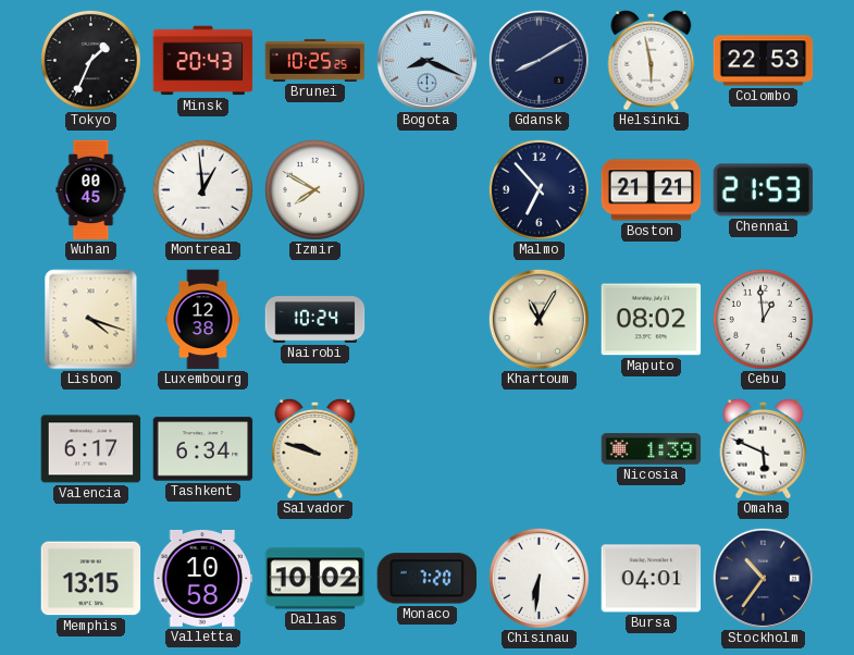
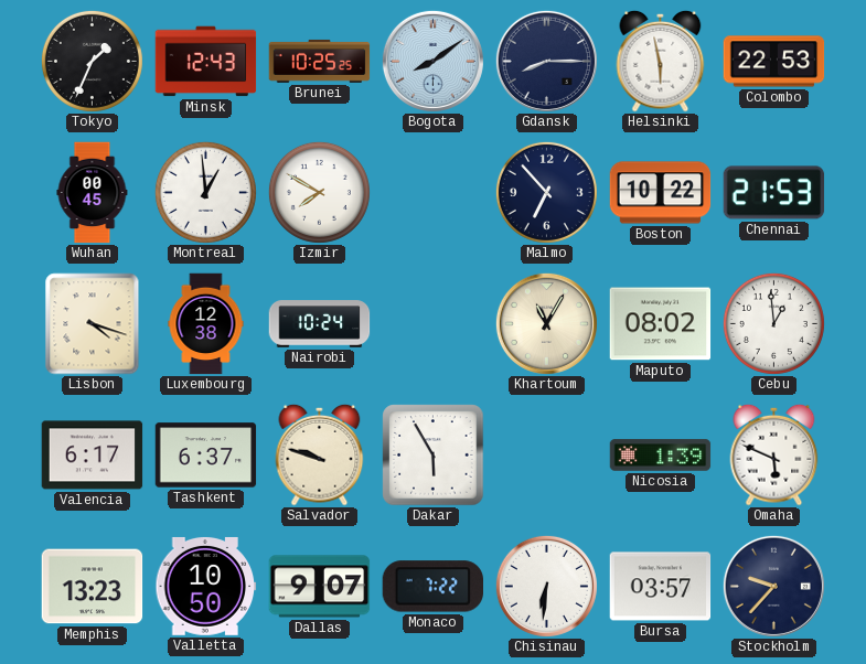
Minsk: 20:43 -> 12:43 (206, 62)
Bogota: 8:19 -> 8:09 (432, 61)
Gdansk: 8:10 -> 8:15 (546, 61)
Boston: 21:21 -> 10:22 (661, 193)
Tashkent: 6:34 -> 6:37 (206, 456)
Dakar: none -> 5:55 (434, 456)
Memphis: 13:15 -> 13:23 (93, 587)
Valletta: 10:58 -> 10:50 (206, 586)
Dallas: 10:02 -> 9:07 (320, 587)
Monaco: 7:20 -> 7:22 (432, 587)
Bursa: 04:01 -> 03:57 (661, 587)
Stockholm: 10:36 -> 9:37 (773, 586)
